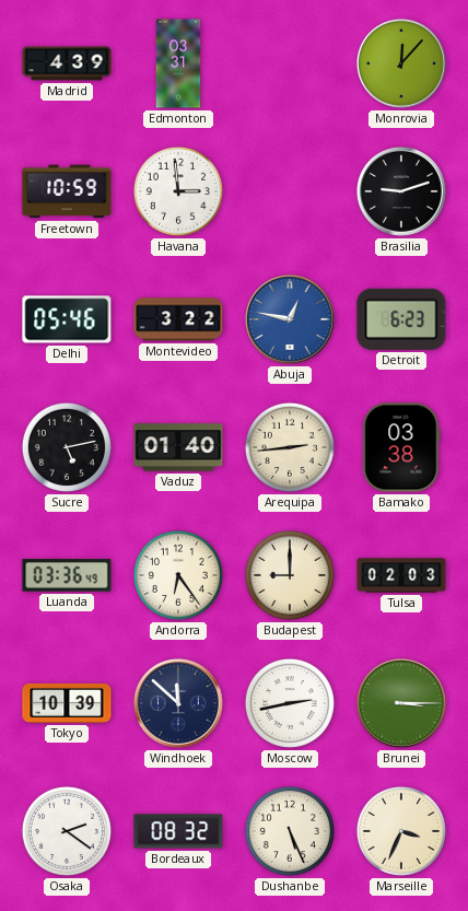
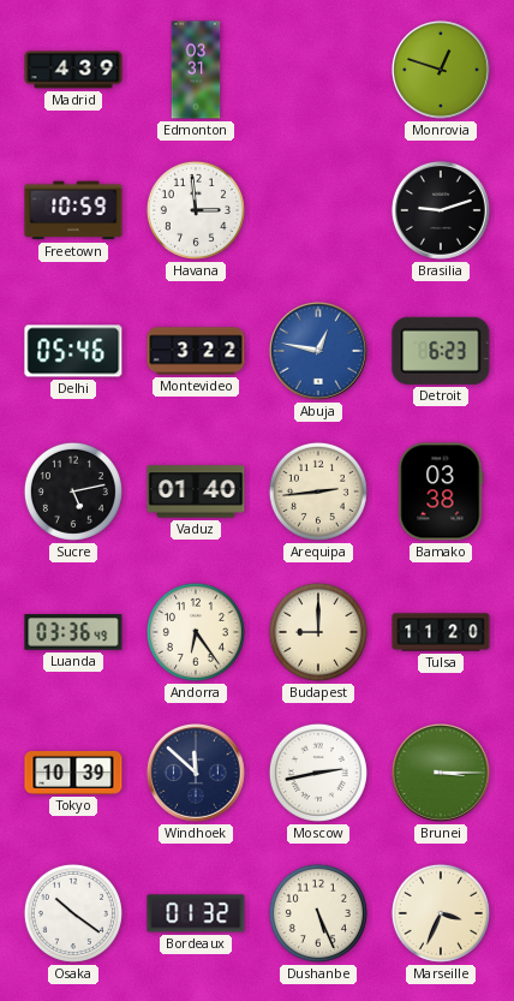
Monrovia: 12:07 -> 12:48 (441, 70)
Tulsa: 02:03 -> 11:20 (441, 632)
Osaka: 2:21 -> 10:21 (73, 913)
Bordeaux: 08:32 -> 01:32 (196, 913)
